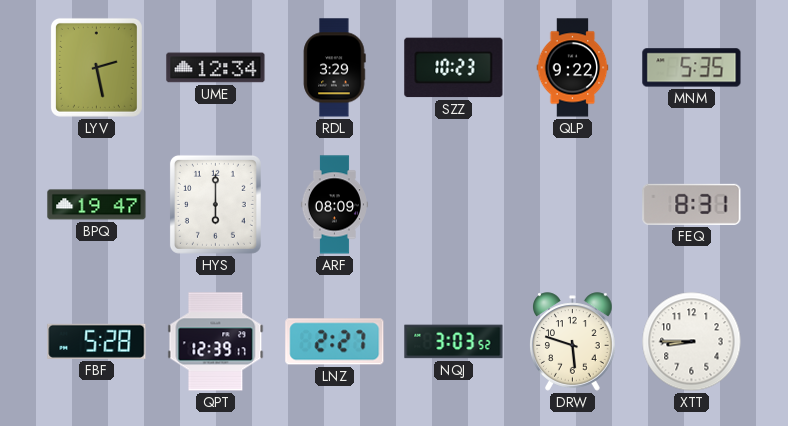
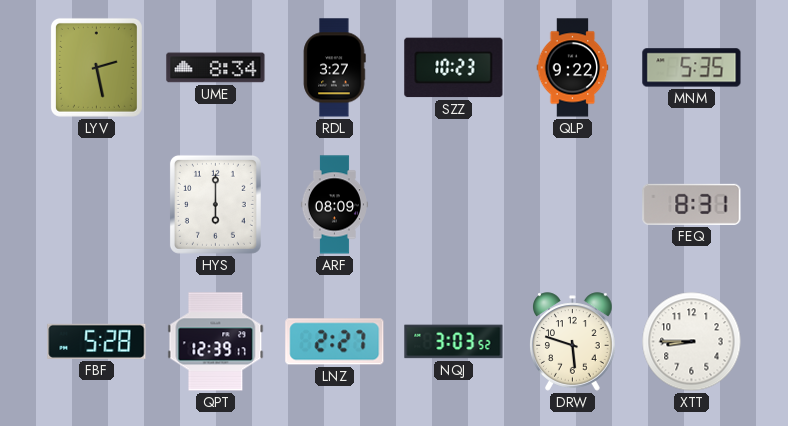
UME: 12:34 -> 8:34 (216, 68)
RDL: 3:29 -> 3:27 (334, 68)
BPQ: 19:47 -> none (97, 205)
